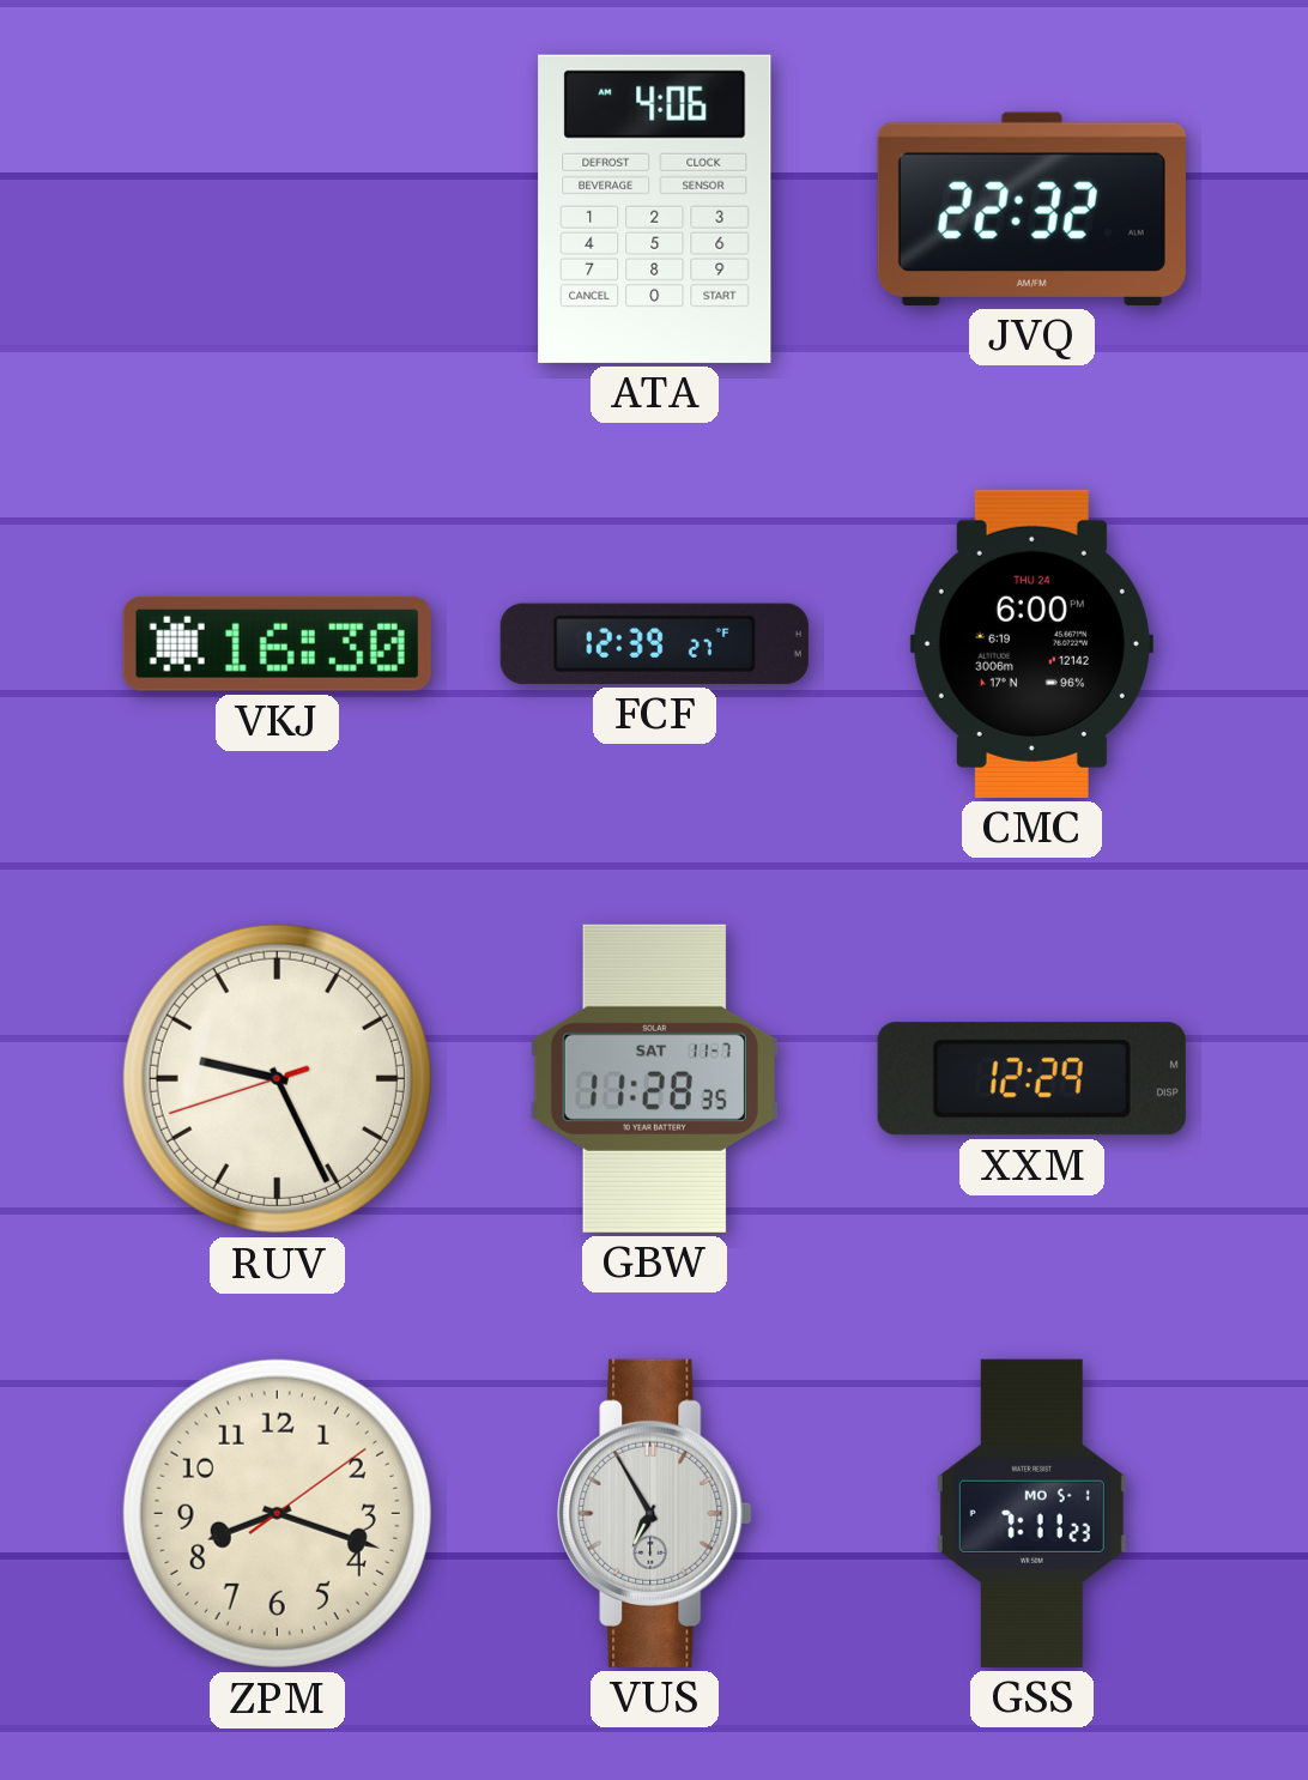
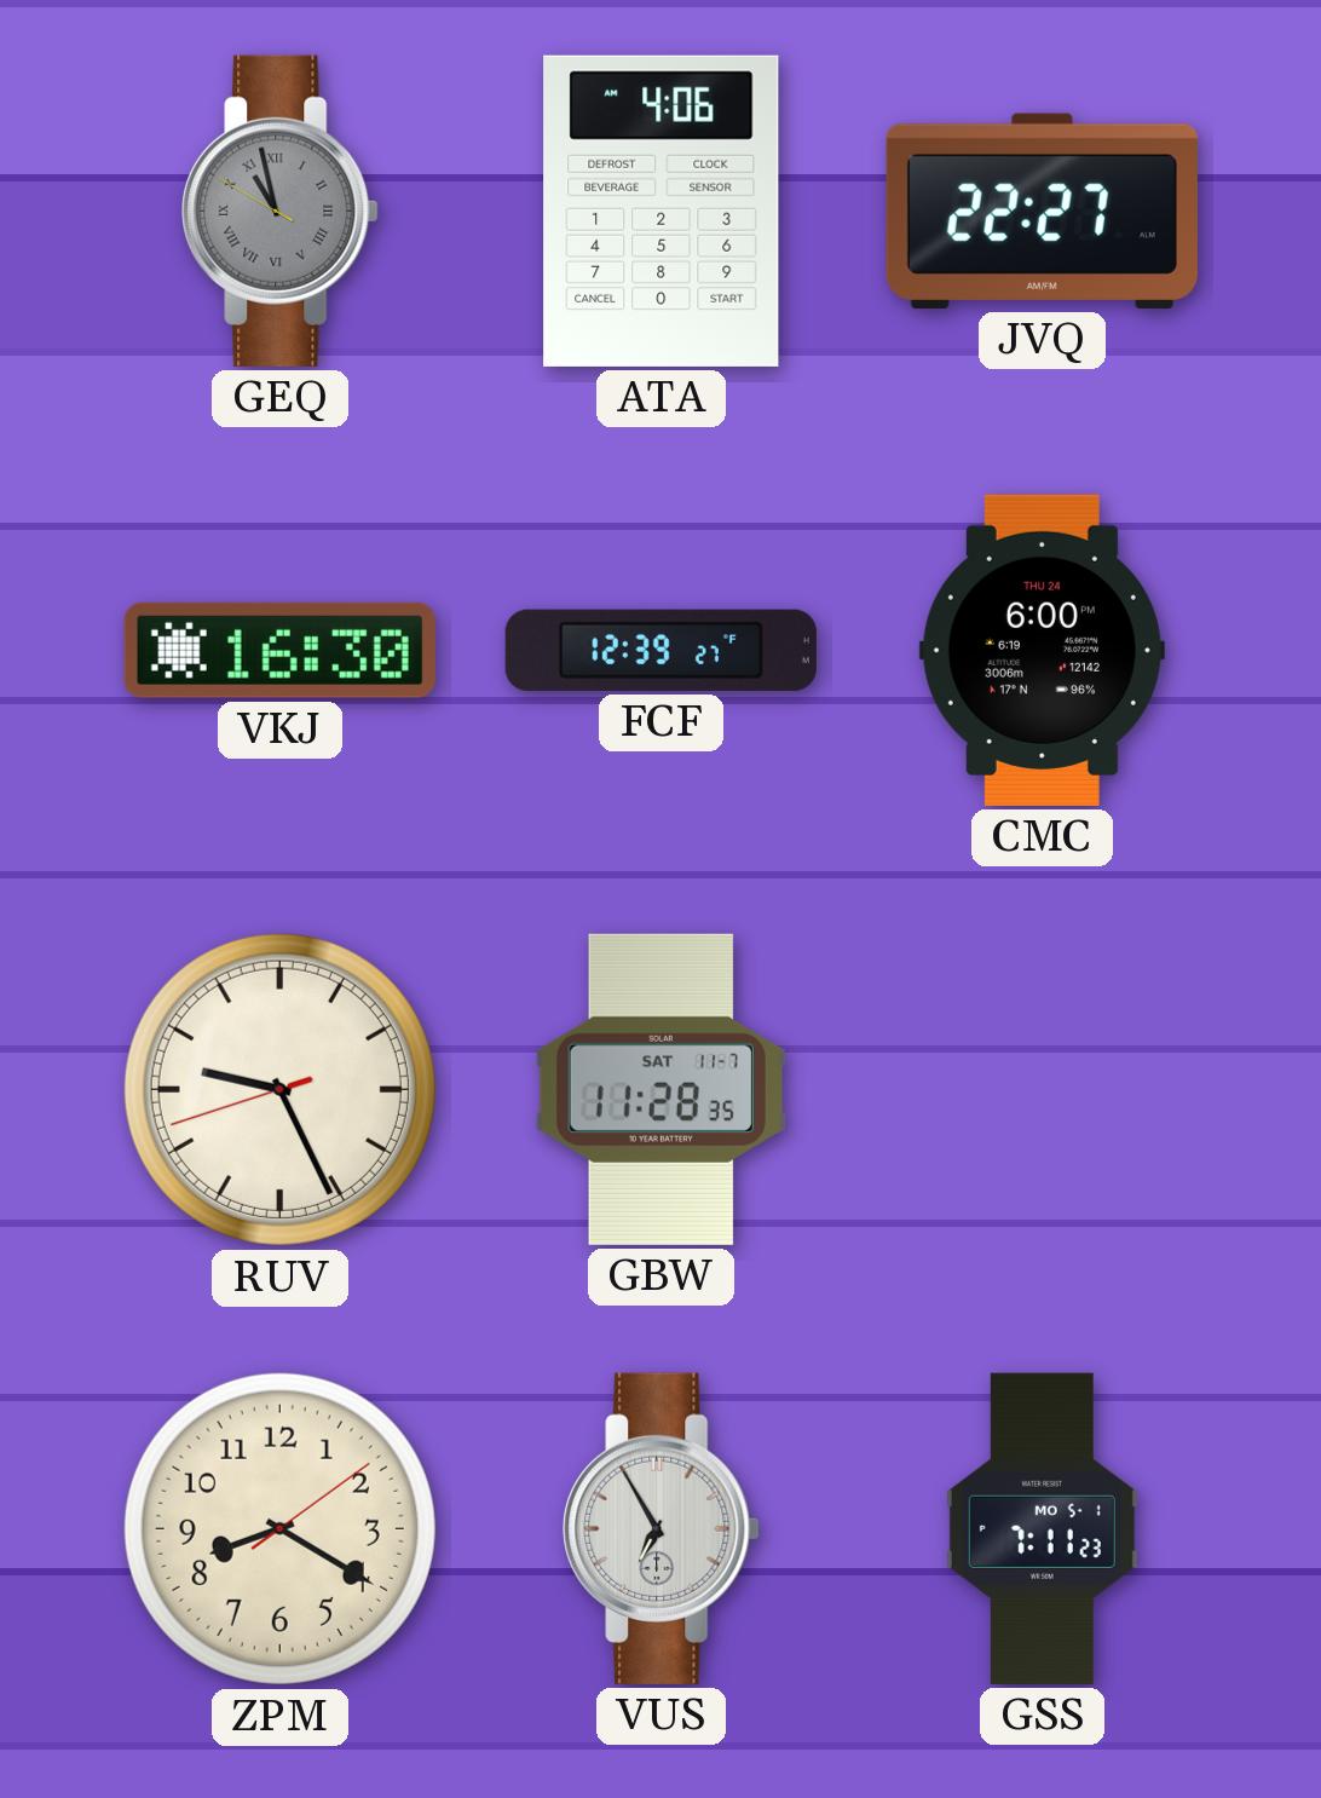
GEQ: none -> 10:57 (281, 211)
JVQ: 22:32 -> 22:27 (1042, 211)
XXM: 12:29 -> none (1031, 1079)
ZPM: 8:18 -> 8:20 (279, 1528)
